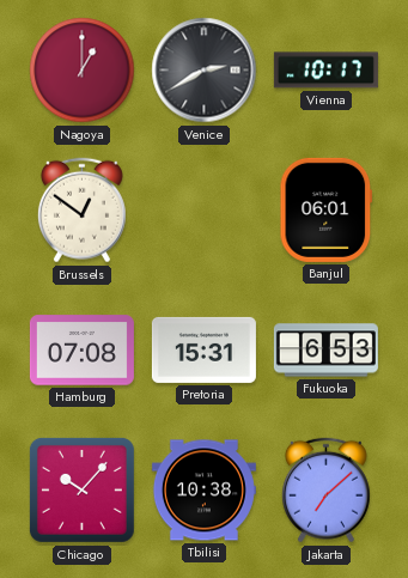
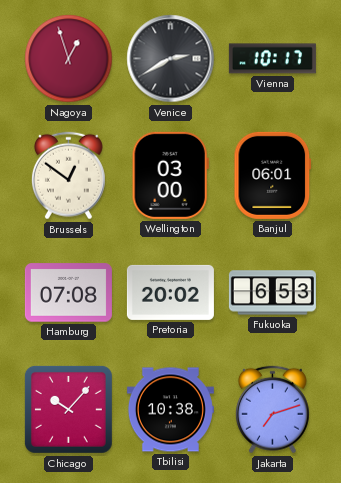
Nagoya: 1:00 -> 12:57 (69, 59)
Wellington: none -> 03:00 (170, 175)
Pretoria: 15:31 -> 20:02 (170, 292)
Jakarta: 7:08 -> 7:12 (272, 410)
